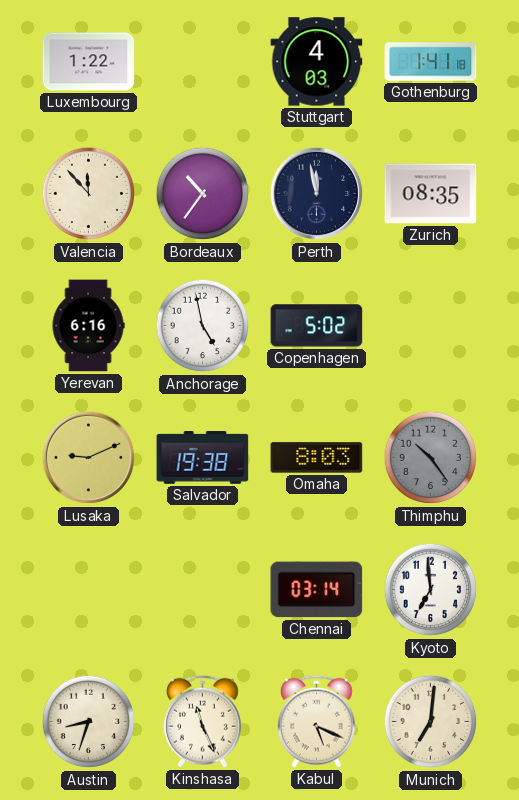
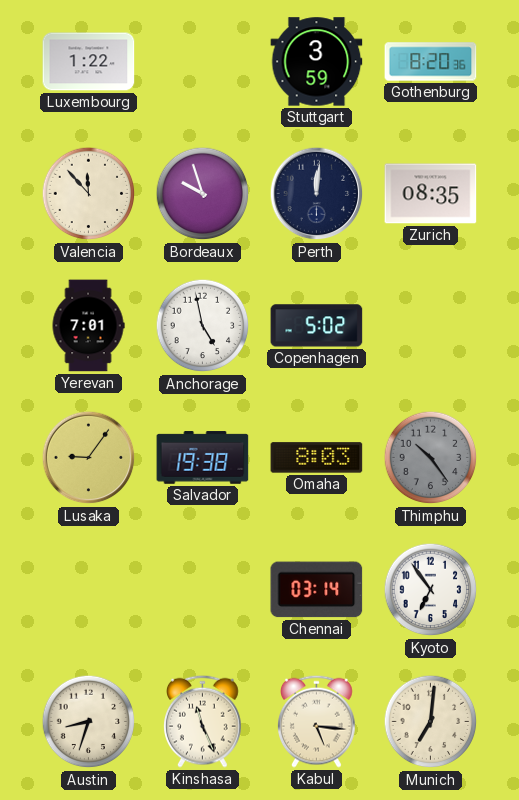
Stuttgart: 4:03 -> 3:59 (317, 62)
Gothenburg: 1:41 -> 8:20 (431, 62)
Bordeaux: 10:36 -> 9:57 (203, 194)
Perth: 11:58 -> 12:01 (317, 194)
Yerevan: 6:16 -> 7:01 (88, 326)
Lusaka: 9:11 -> 9:06 (89, 458)
Kyoto: 6:59 -> 6:54 (431, 590)
Kabul: 5:19 -> 5:16 (317, 721)
